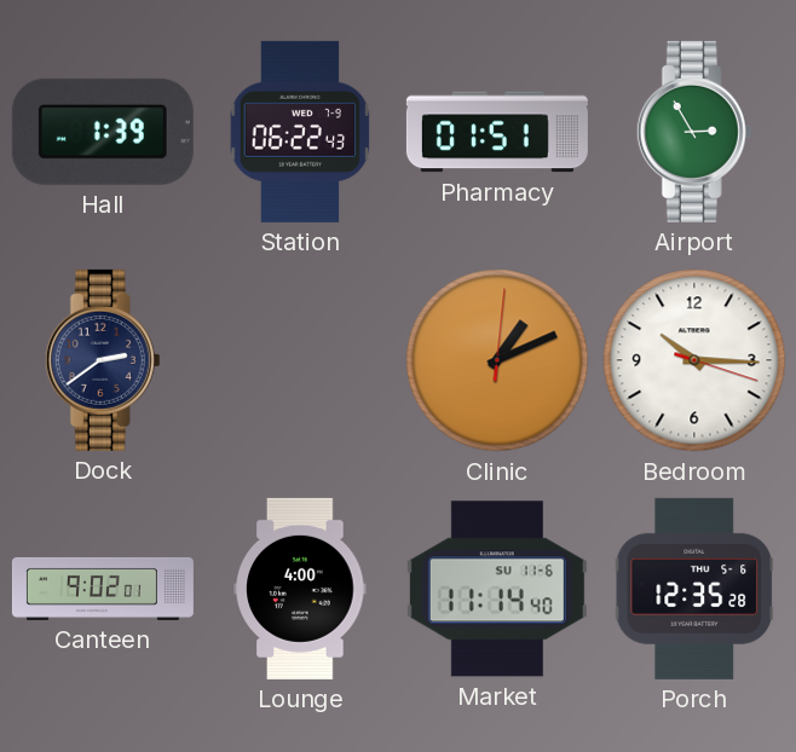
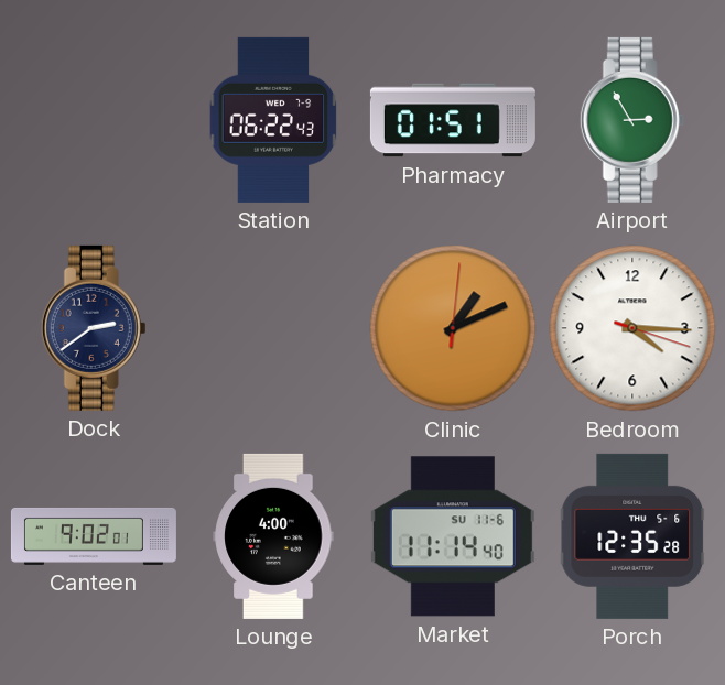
Hall: 1:39 -> none (103, 132)
Bedroom: 10:15 -> 4:15 (632, 328)
